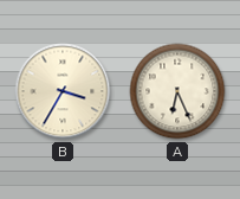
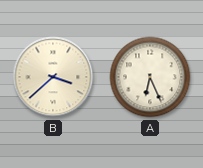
B: 3:35 -> 3:38 (53, 77)
